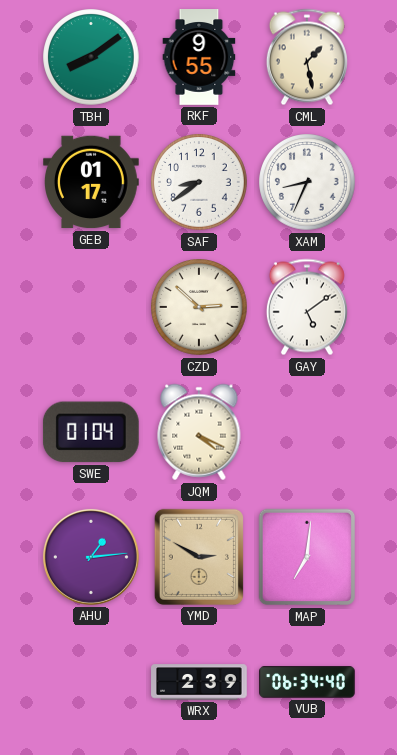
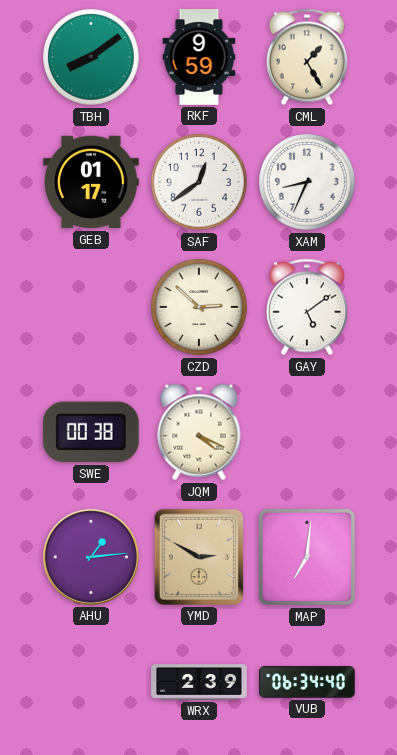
RKF: 9:55 -> 9:59 (199, 57)
CML: 1:28 -> 1:25 (307, 57)
SAF: 8:39 -> 12:39 (199, 182)
SWE: 01:04 -> 00:38 (91, 432)
